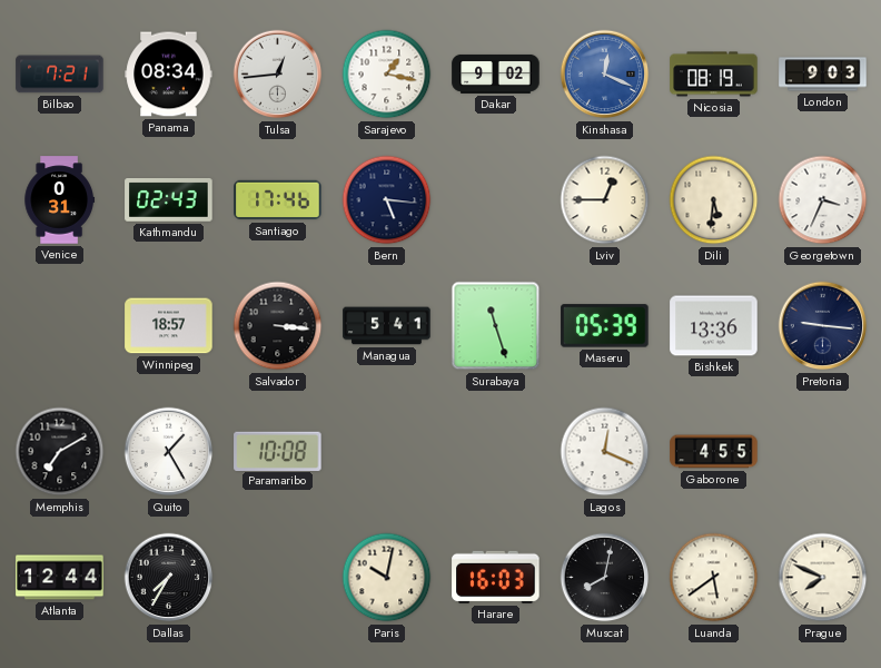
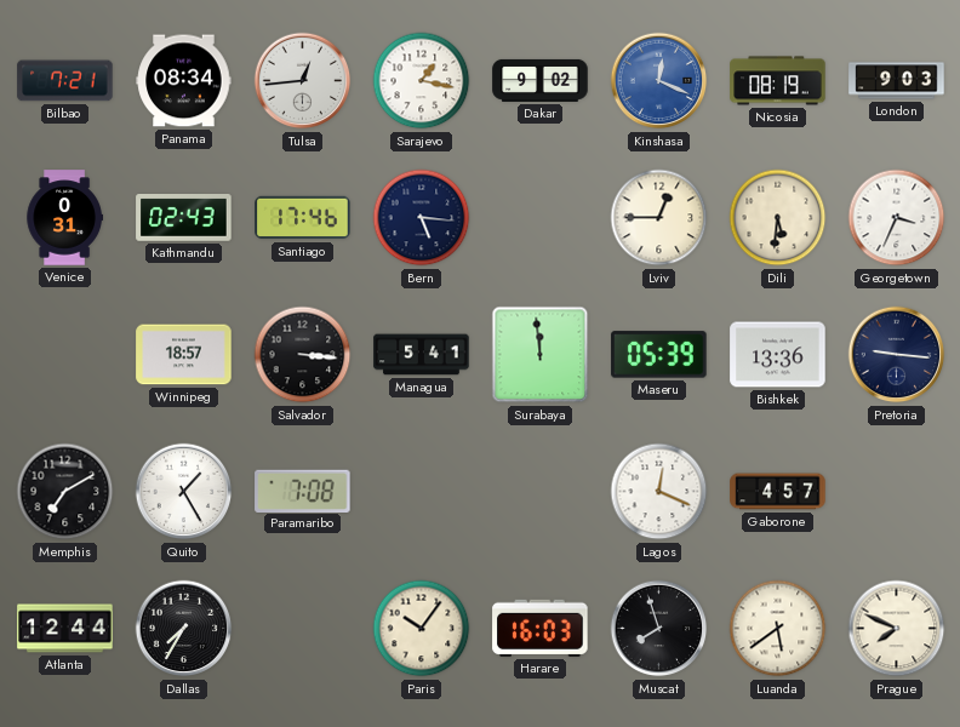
Surabaya: 11:27 -> 11:59 (541, 355)
Paramaribo: 10:08 -> 7:08 (303, 491)
Gaborone: 4:55 -> 4:57 (778, 492)
Paris: 10:02 -> 10:06 (422, 629)
Muscat: 8:02 -> 7:57 (659, 629)
